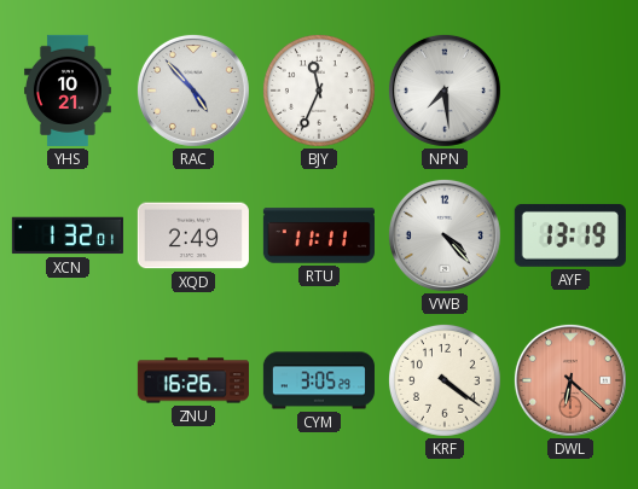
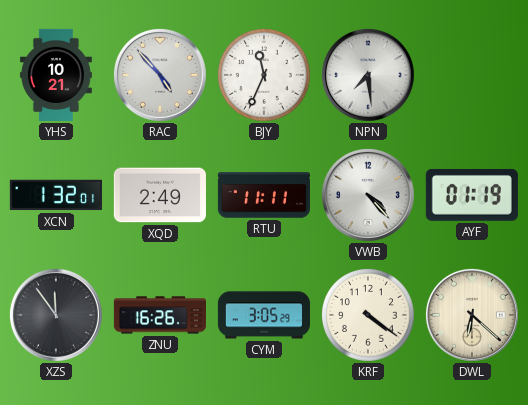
AYF: 13:19 -> 01:19 (472, 195)
XZS: none -> 11:54 (56, 315)
DWL dial: salmon -> cream (472, 315)
